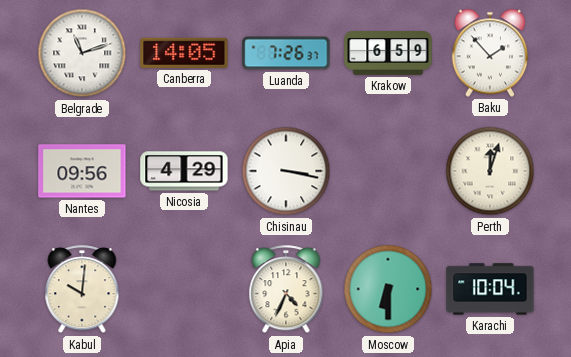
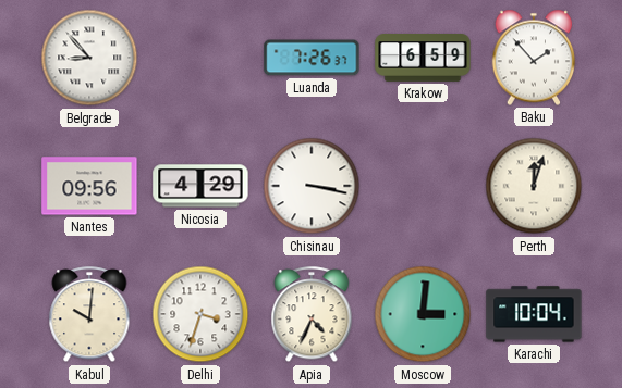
Belgrade: 11:12 -> 8:53 (89, 58)
Canberra: 14:05 -> none (184, 53)
Delhi: none -> 3:33 (200, 314)
Moscow: 6:30 -> 3:01 (423, 314)
